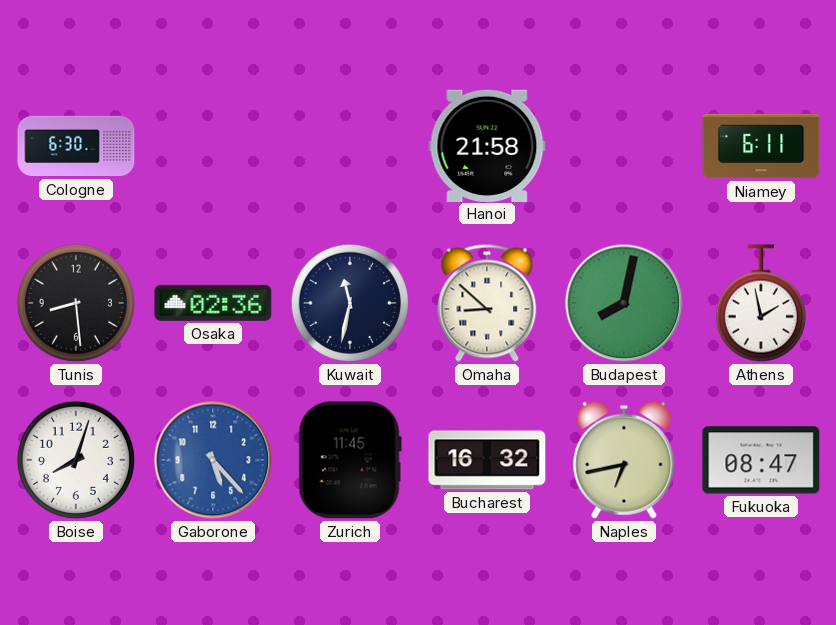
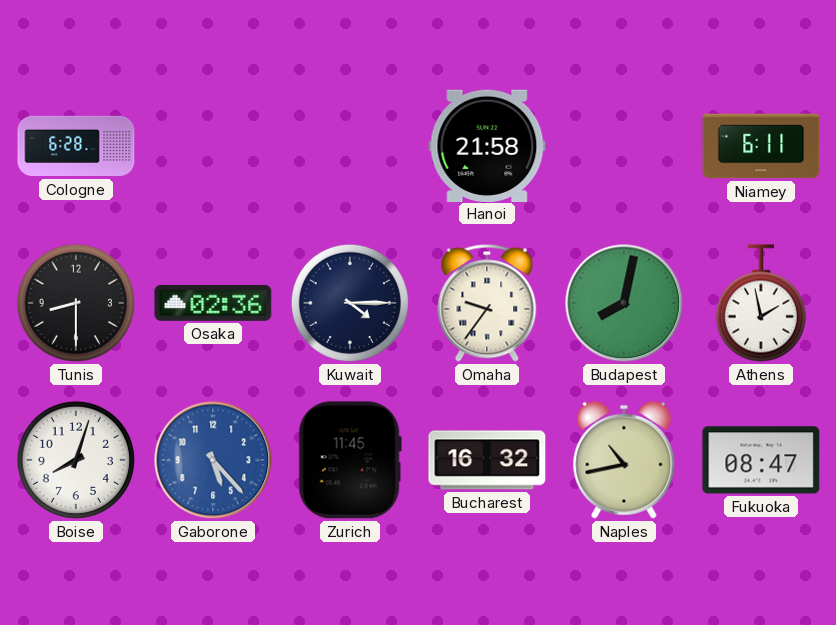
Cologne: 6:30 -> 6:28 (76, 146)
Tunis: 8:29 -> 8:30 (76, 303)
Kuwait: 11:32 -> 4:15 (350, 303)
Omaha: 8:52 -> 9:36 (487, 303)
Naples: 6:43 -> 10:43 (624, 460)
